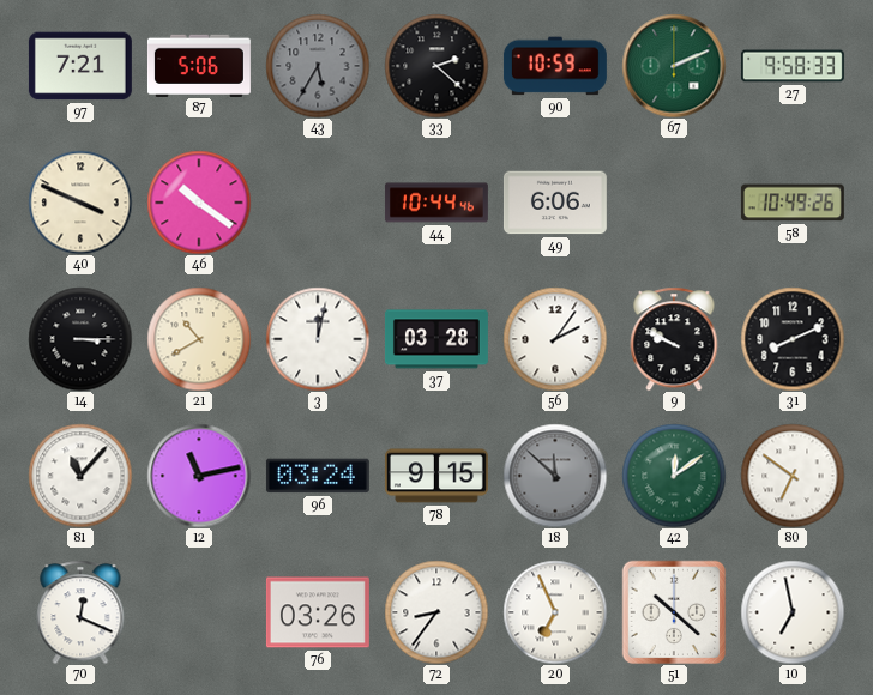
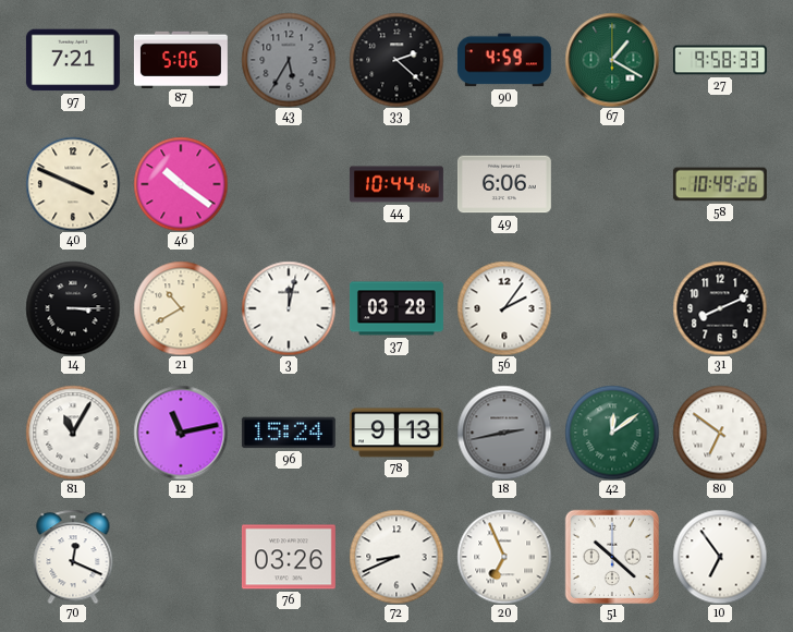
90: 10:59 -> 4:59 (504, 60)
67: 2:11 -> 1:20 (612, 60)
9: 9:50 -> none (674, 339)
81: 11:07 -> 11:05 (73, 433)
96: 03:24 -> 15:24 (289, 433)
78: 9:15 -> 9:13 (396, 433)
18: 11:52 -> 2:43 (504, 433)
72: 8:36 -> 8:41 (396, 557)
10: 6:58 -> 6:54 (720, 557)
